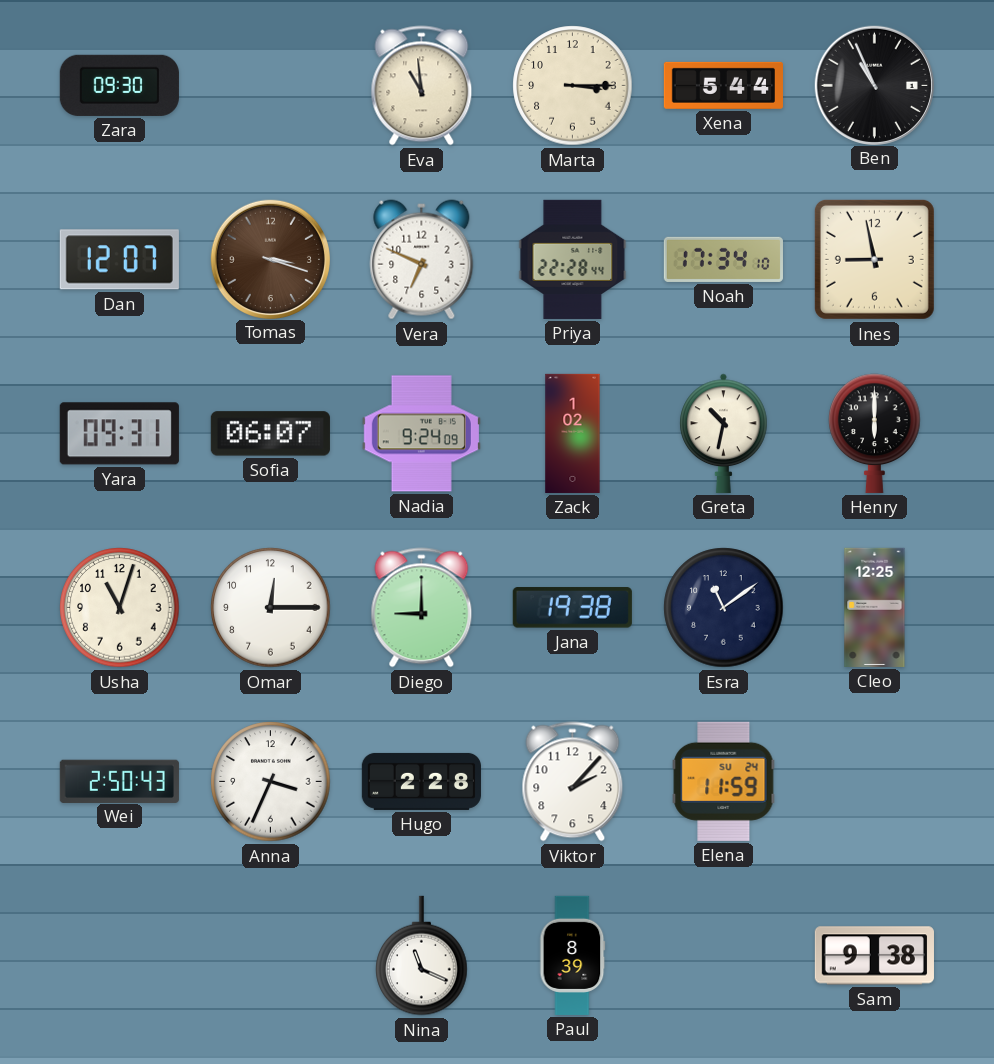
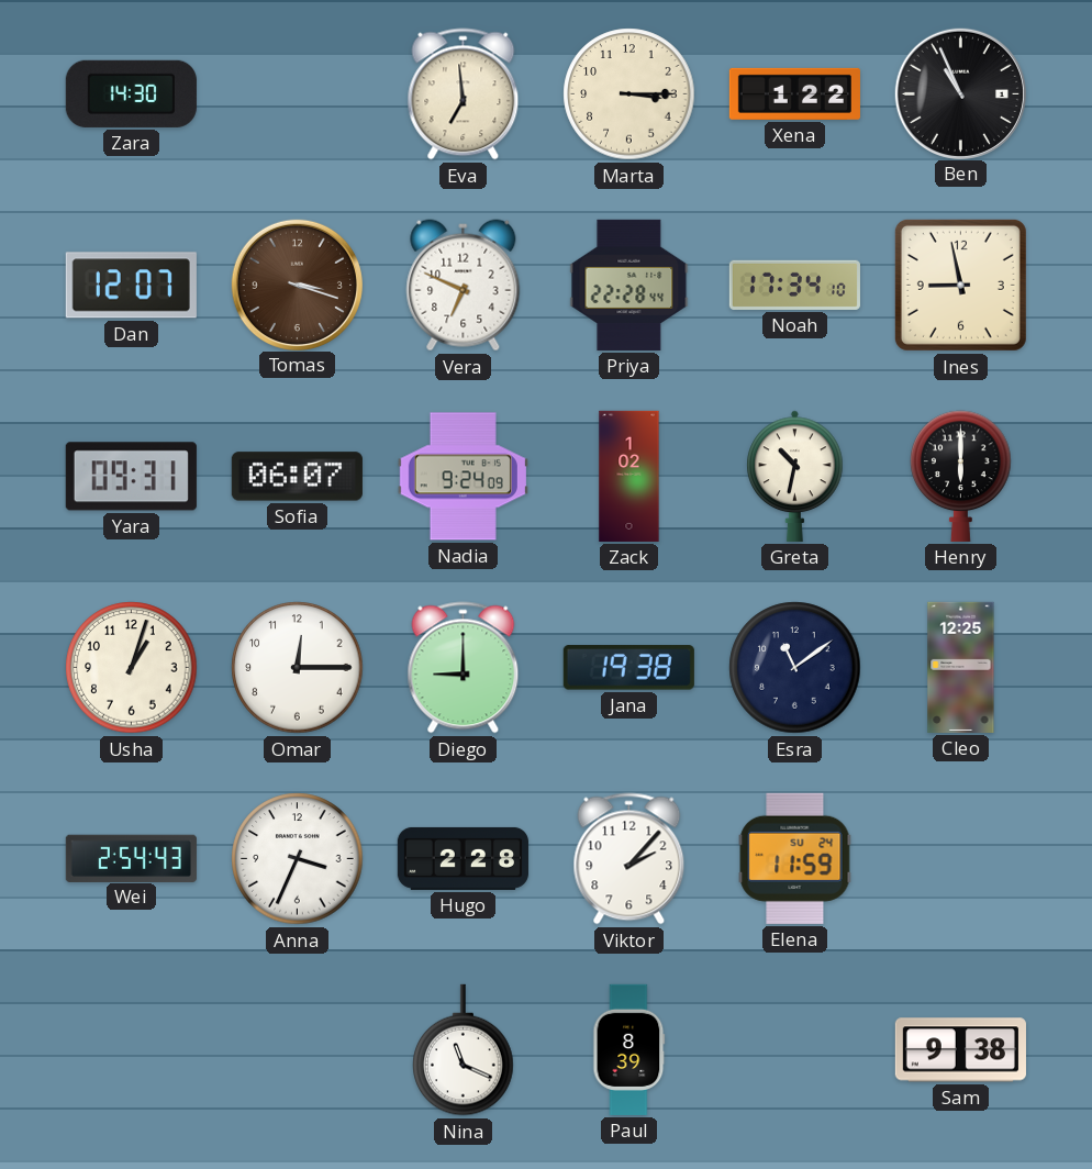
Zara: 09:30 -> 14:30 (131, 93)
Eva: 10:59 -> 6:59 (464, 94)
Xena: 5:44 -> 1:22 (794, 93)
Usha: 11:03 -> 1:03 (132, 668)
Wei: 2:50 -> 2:54 (131, 858)
